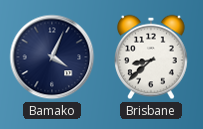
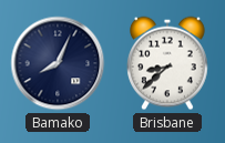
Bamako: 4:04 -> 8:04 (58, 63)
